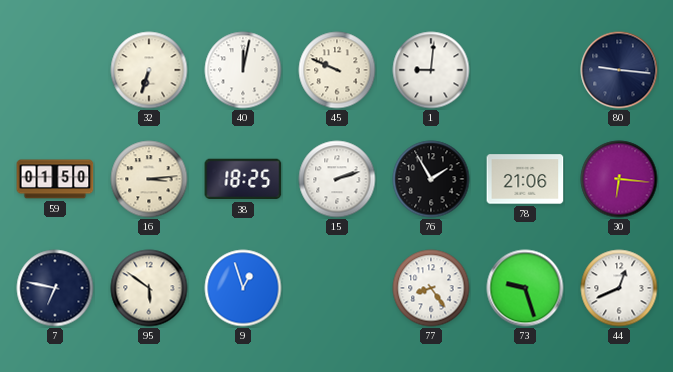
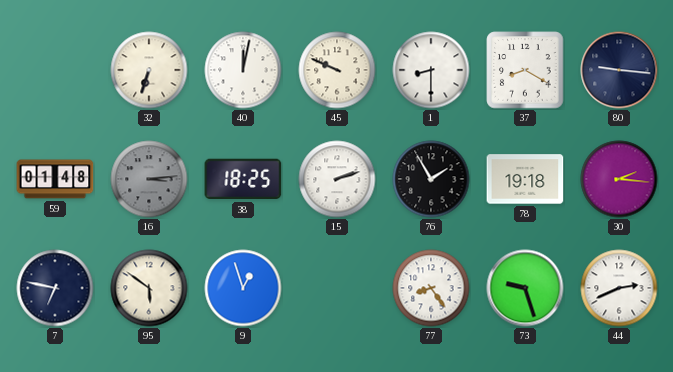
1: 9:01 -> 8:30 (431, 70)
37: none -> 8:20 (525, 70)
59: 01:50 -> 01:48 (55, 179)
16 dial: cream -> grey (149, 179)
78: 21:06 -> 19:18 (525, 179)
30: 6:16 -> 2:16 (619, 179)
44: 12:41 -> 2:41 (619, 288)
